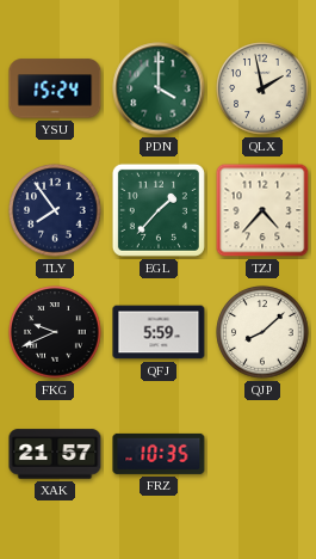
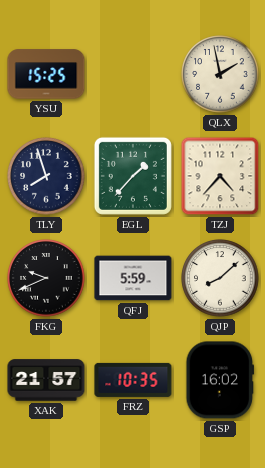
YSU: 15:24 -> 15:25 (46, 74)
PDN: 4:00 -> none (159, 88)
TLY: 7:54 -> 7:57 (46, 176)
GSP: none -> 16:02 (220, 380)
